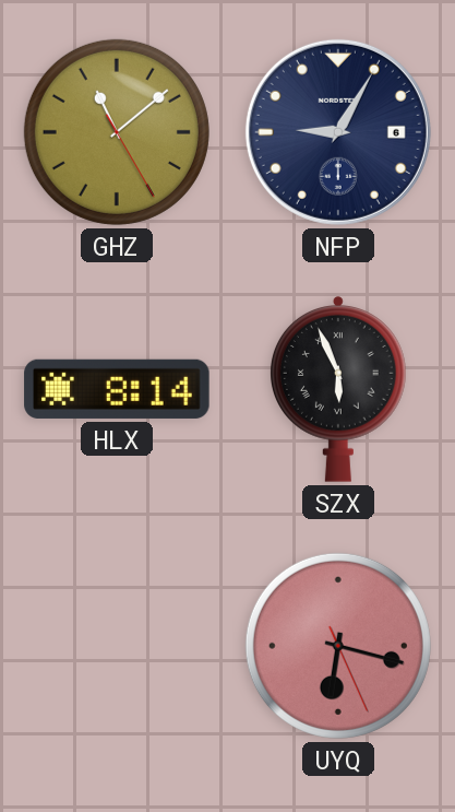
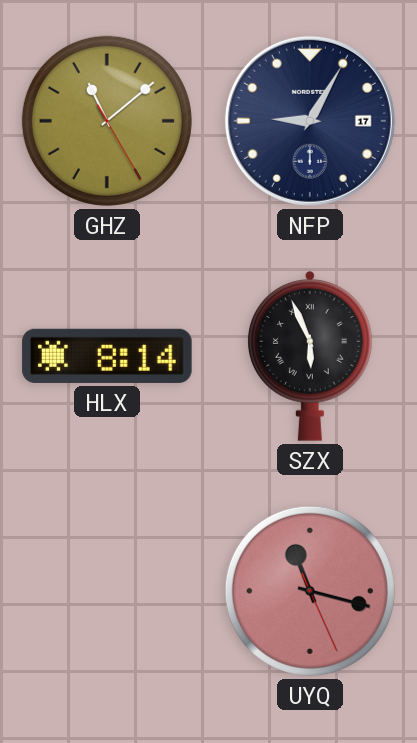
NFP date: 6 -> 17 (310, 121)
UYQ: 6:17 -> 11:17 (310, 591)
